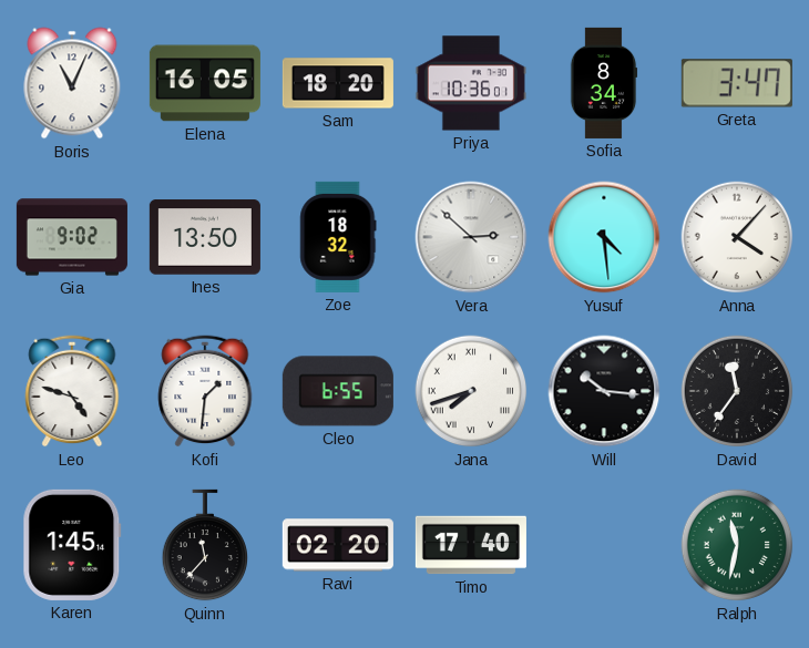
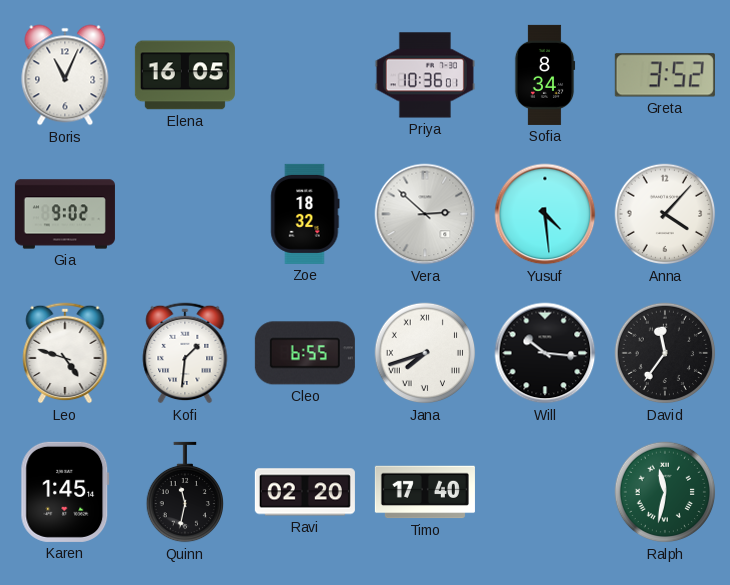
Sam: 18:20 -> none (338, 83)
Greta: 3:47 -> 3:52 (665, 75)
Ines: 13:50 -> none (205, 237)
Quinn: 11:37 -> 11:32 (184, 492)
